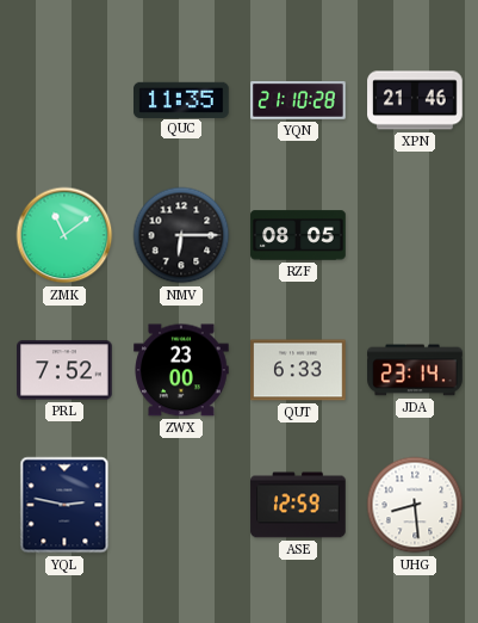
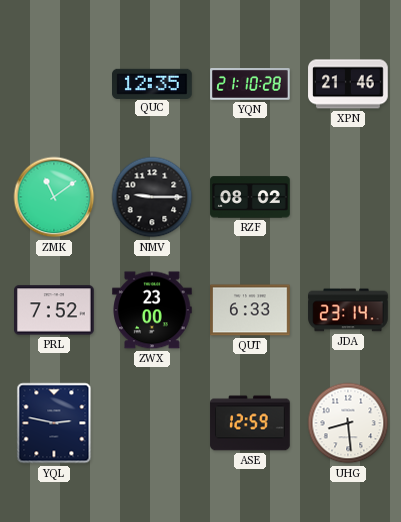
QUC: 11:35 -> 12:35 (153, 83)
NMV: 6:15 -> 9:15 (152, 197)
RZF: 08:05 -> 08:02 (250, 197)
